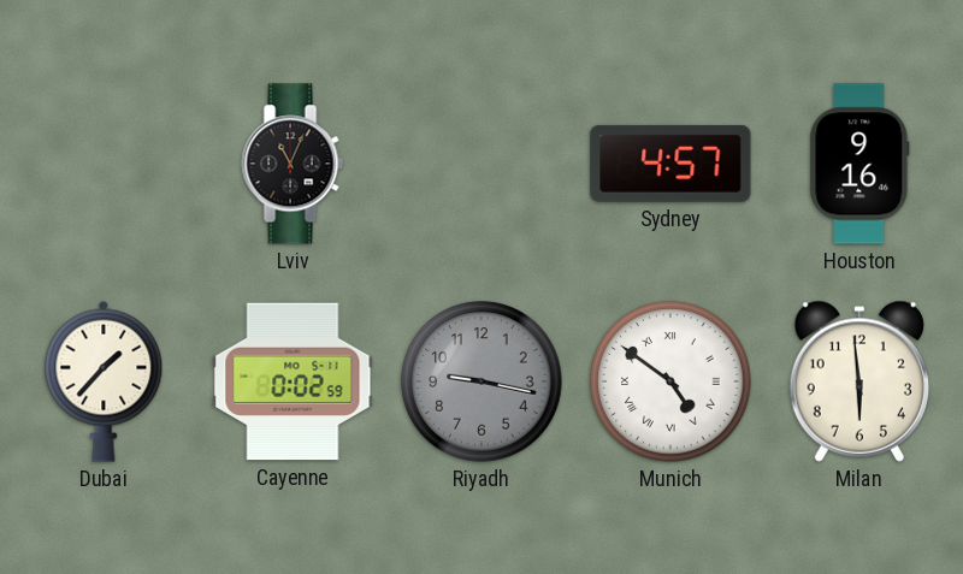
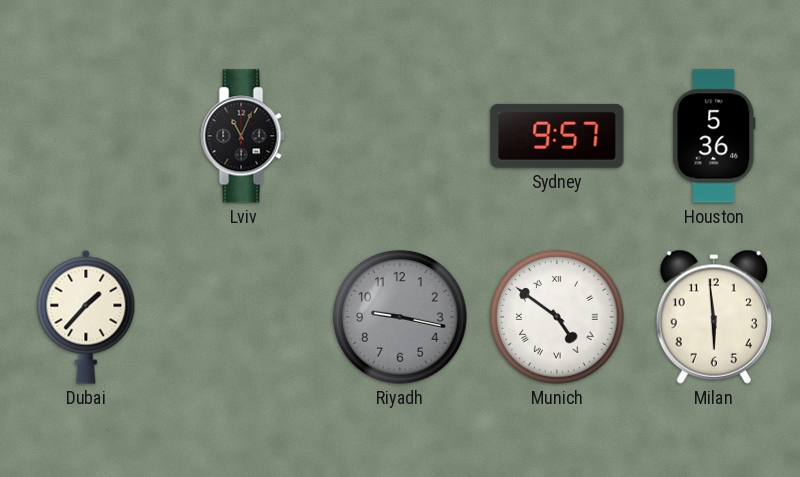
Sydney: 4:57 -> 9:57 (557, 136)
Houston: 9:16 -> 5:36 (714, 136)
Cayenne: 0:02 -> none (293, 381)
